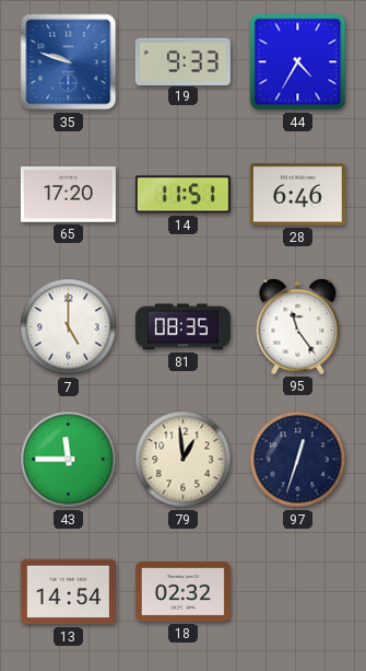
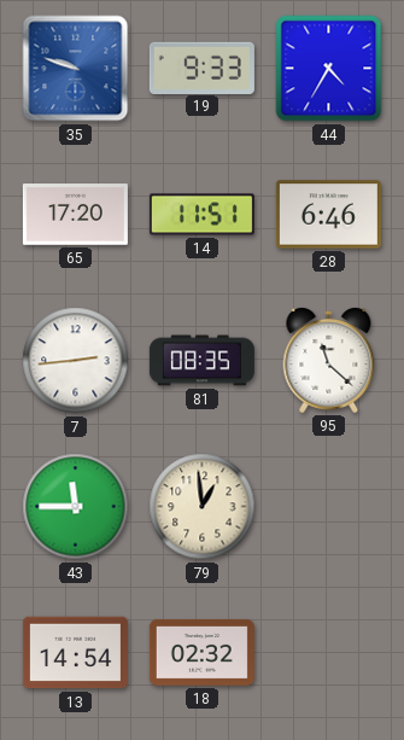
7: 5:00 -> 2:44 (76, 361)
95: 11:24 -> 11:22 (329, 360)
97: 12:33 -> none (298, 460)
